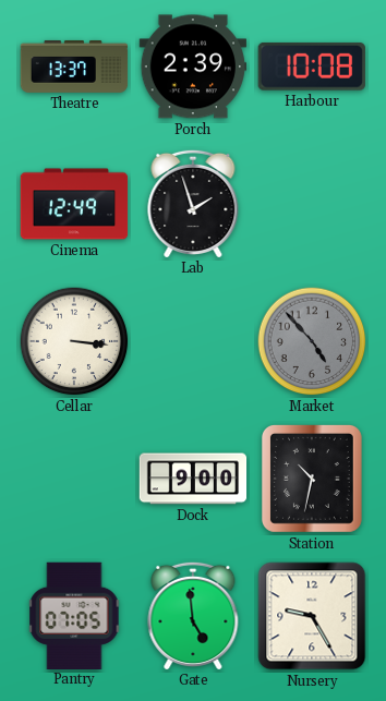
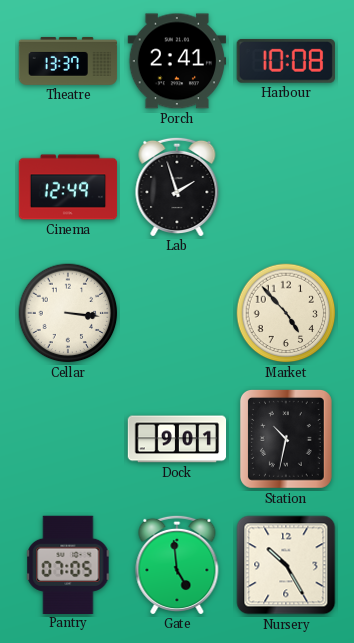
Porch: 2:39 -> 2:41 (177, 61)
Market dial: grey -> cream (286, 313)
Dock: 9:00 -> 9:01 (177, 439)
Nursery: 9:25 -> 10:25 (286, 565)
